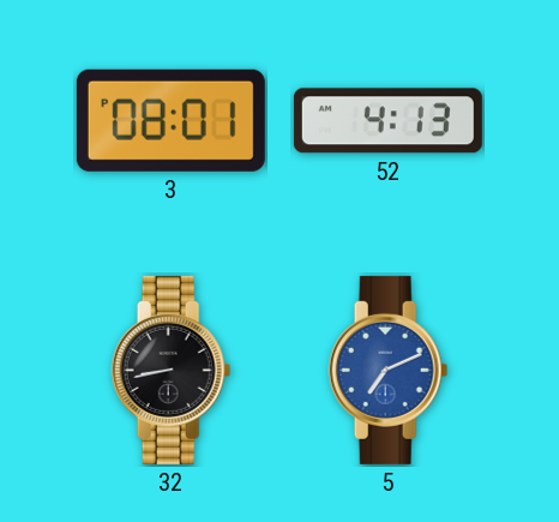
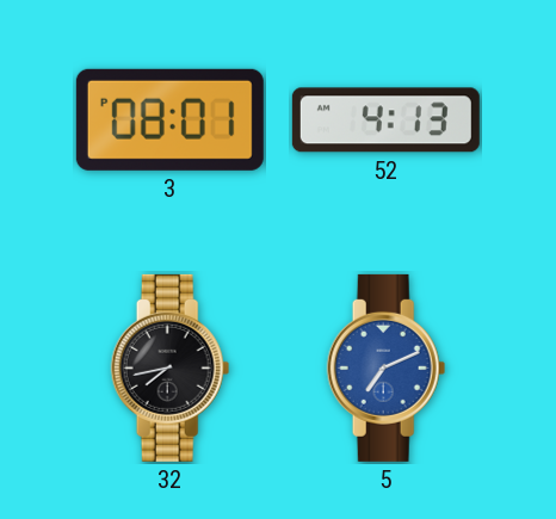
32: 8:43 -> 7:43 (171, 367)
